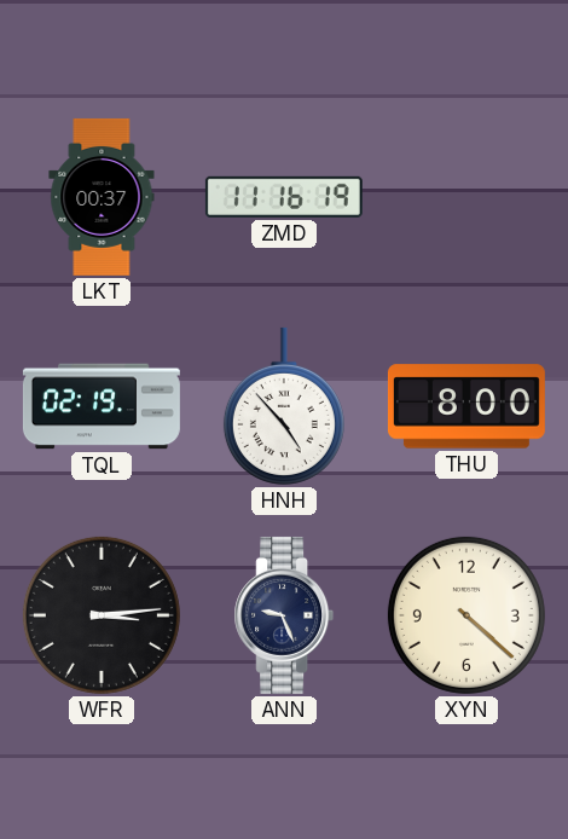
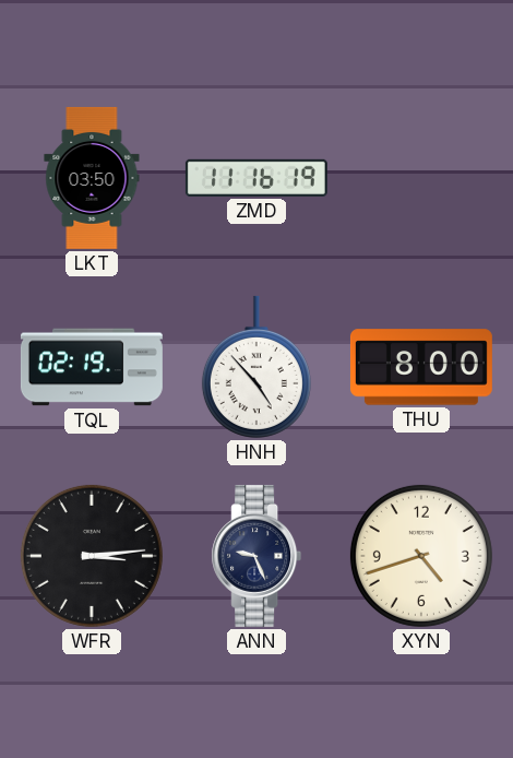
LKT: 00:37 -> 03:50 (92, 178)
XYN: 4:22 -> 4:42 (421, 556)
